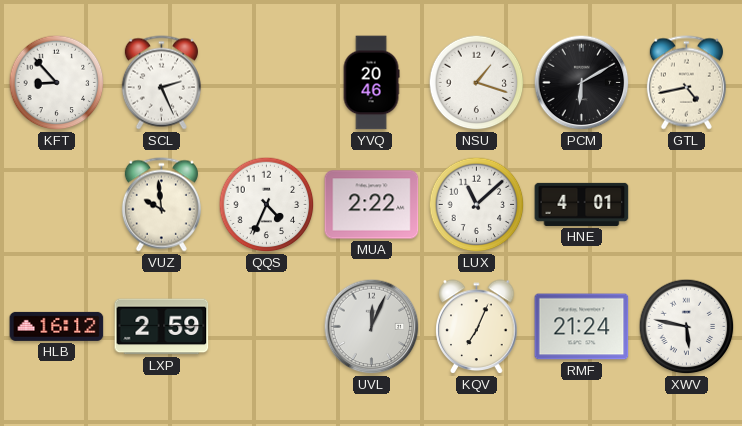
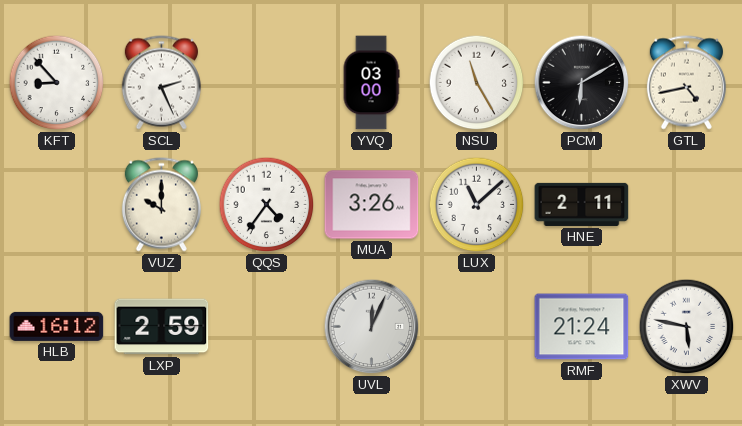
YVQ: 20:46 -> 03:00 (371, 83)
NSU: 1:18 -> 11:25 (477, 83)
VUZ: 9:59 -> 10:00 (161, 205)
QQS: 4:34 -> 4:36 (267, 205)
MUA: 2:22 -> 3:26 (372, 205)
HNE: 4:01 -> 2:11 (582, 204)
KQV: 7:04 -> none (477, 327)
